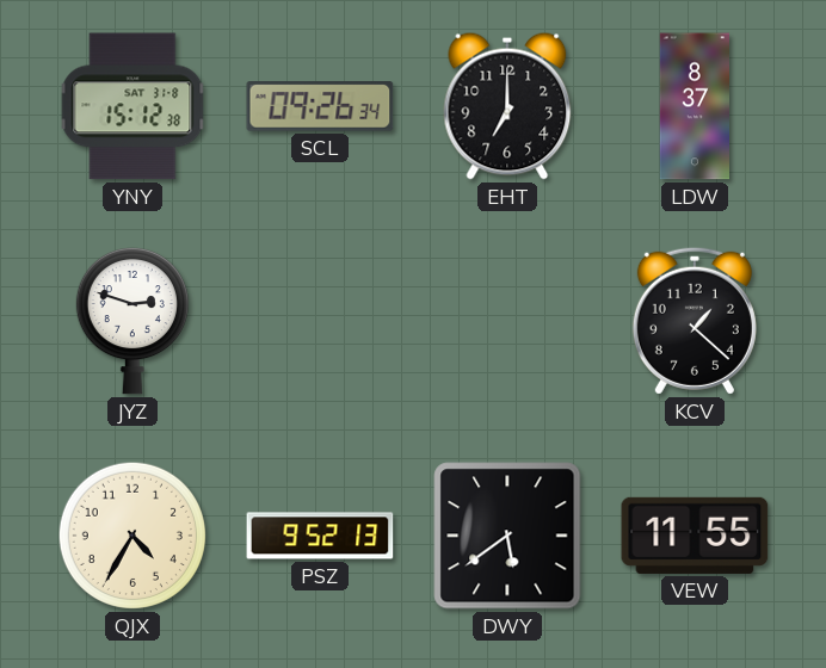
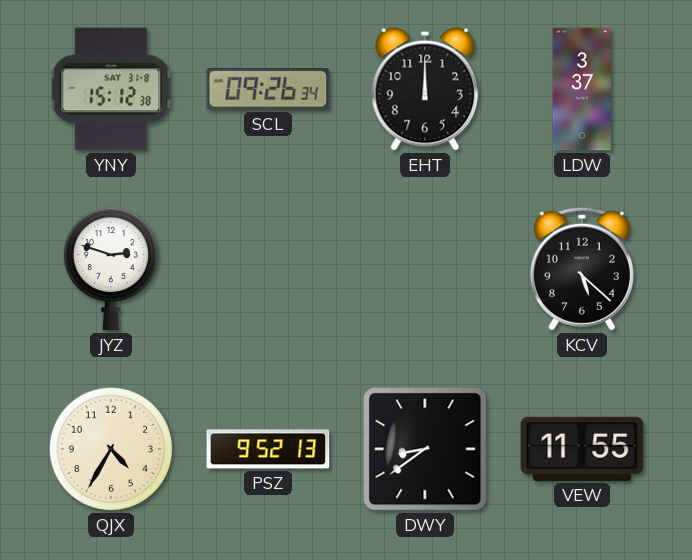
EHT: 7:00 -> 12:00 (425, 89)
LDW: 8:37 -> 3:37 (581, 89)
KCV: 1:22 -> 5:22 (582, 269)
DWY: 5:39 -> 8:39 (425, 449)
